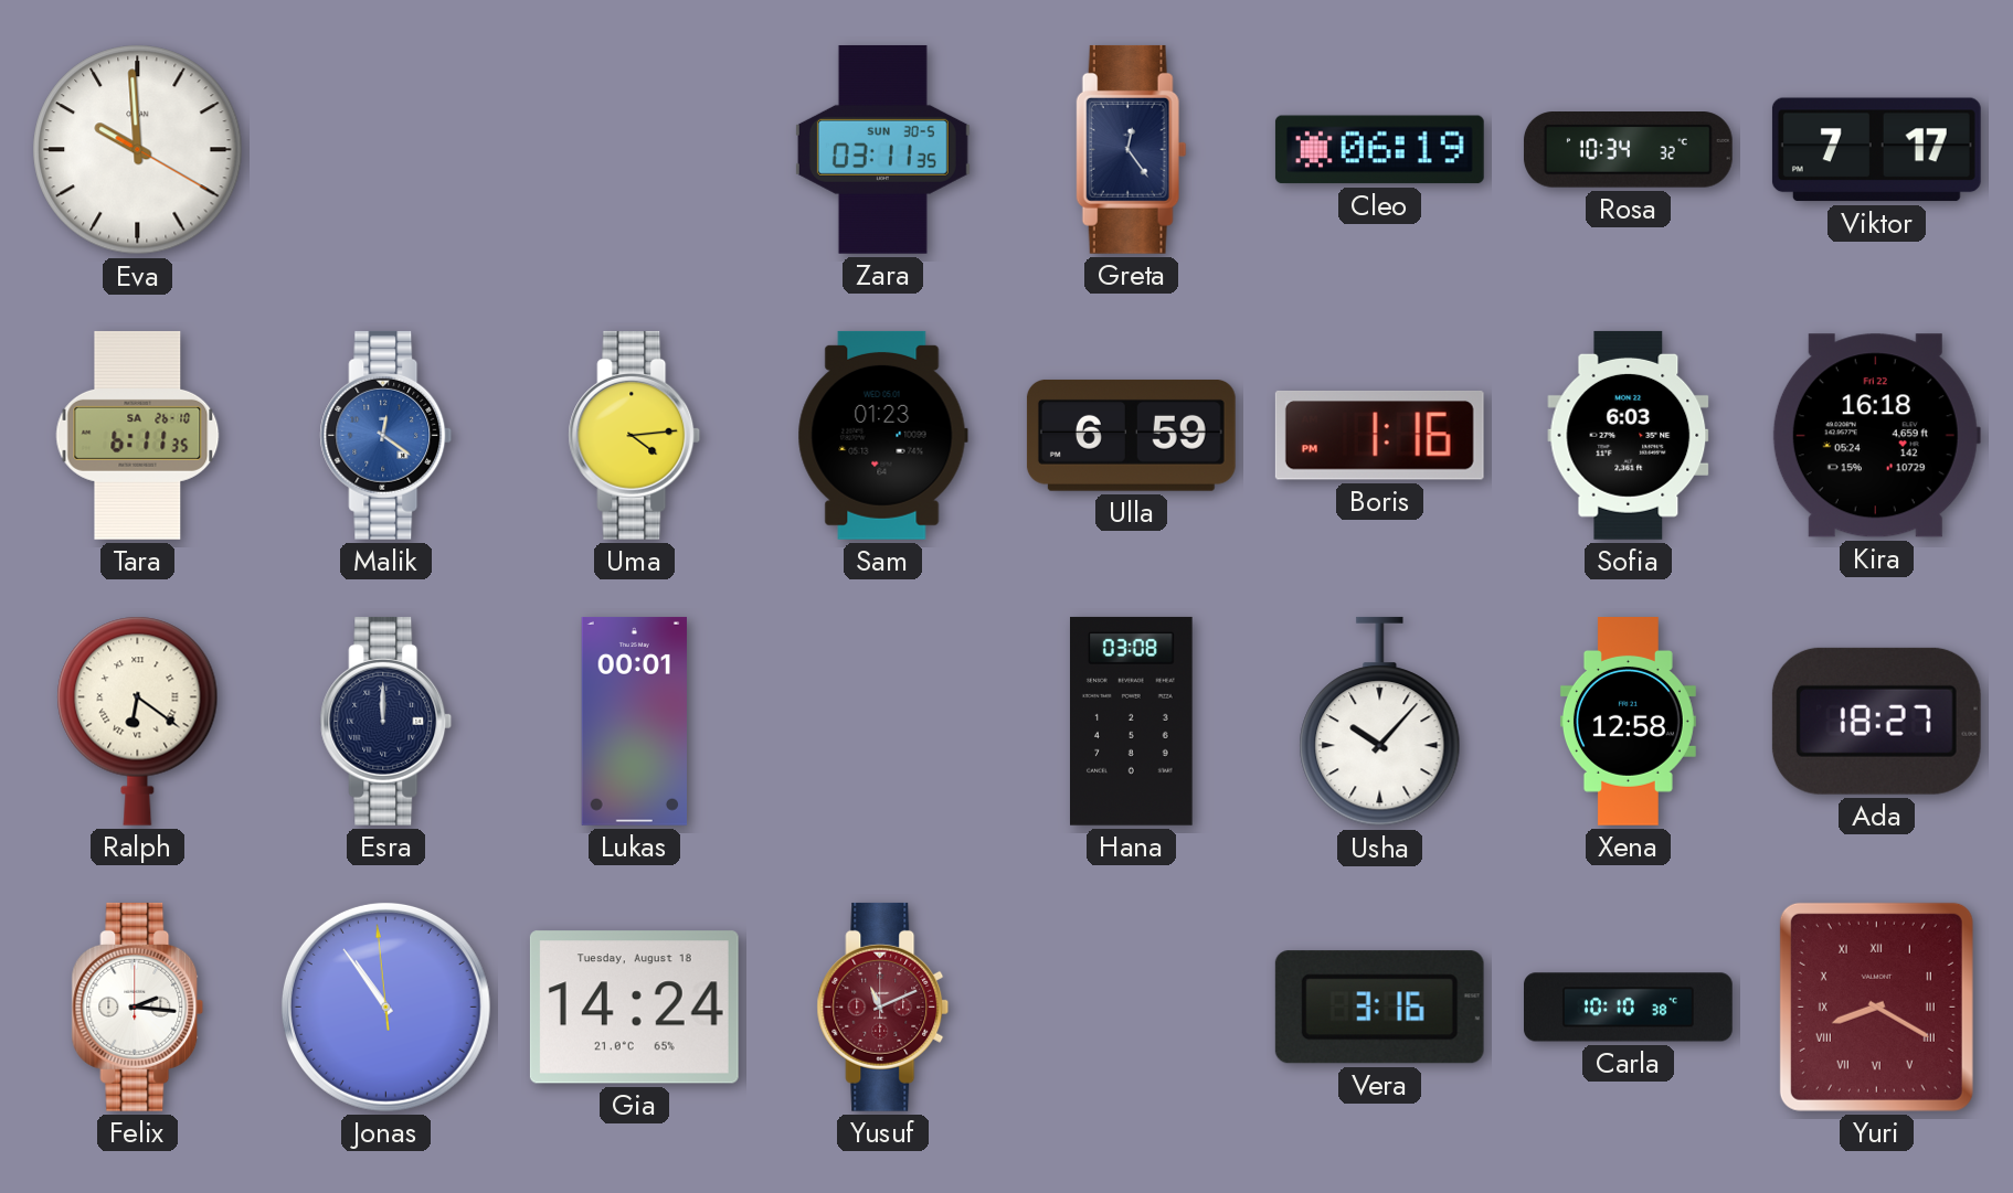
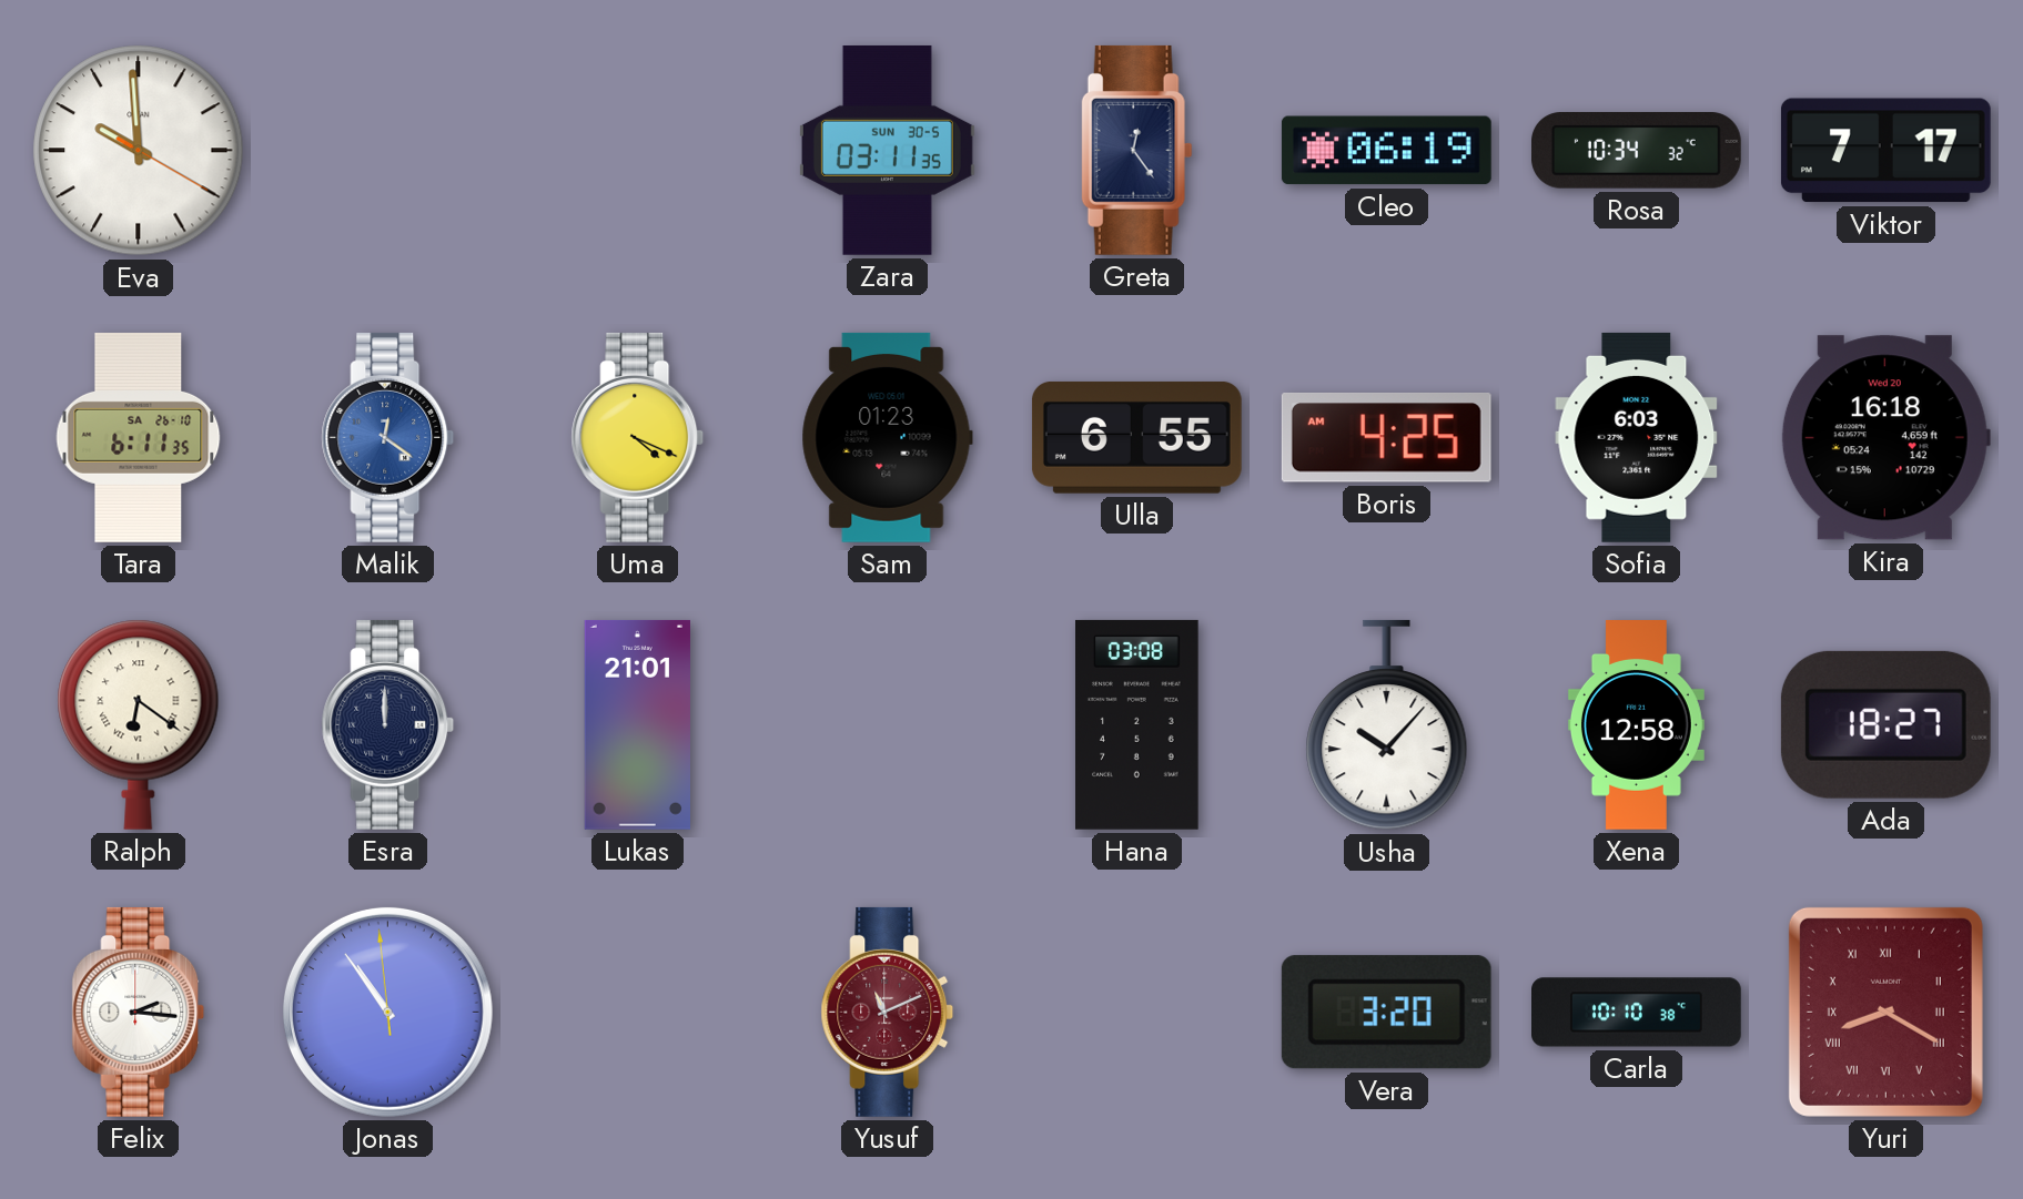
Uma: 4:14 -> 4:19 (638, 437)
Ulla: 6:59 -> 6:55 (1136, 437)
Boris: 1:16 -> 4:25 (1386, 437)
Kira date: Fri 22 -> Wed 20 (1885, 438)
Lukas: 00:01 -> 21:01 (637, 724)
Gia: 14:24 -> none (634, 1008)
Vera: 3:16 -> 3:20 (1386, 1013)
